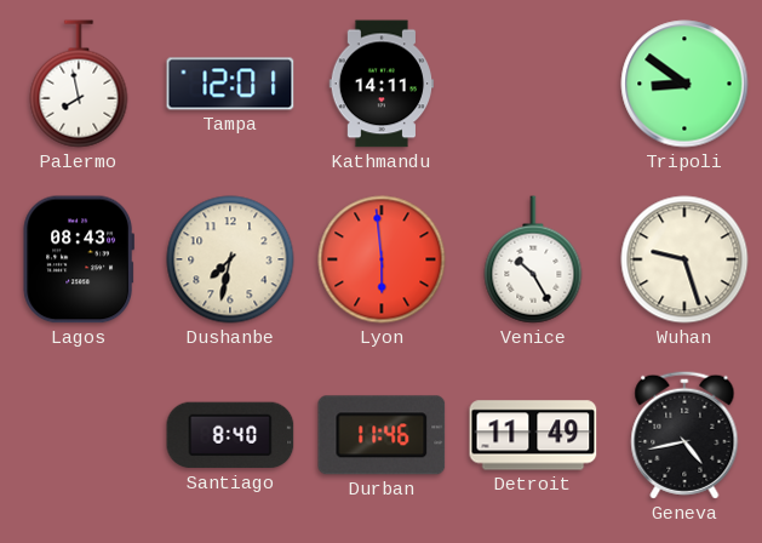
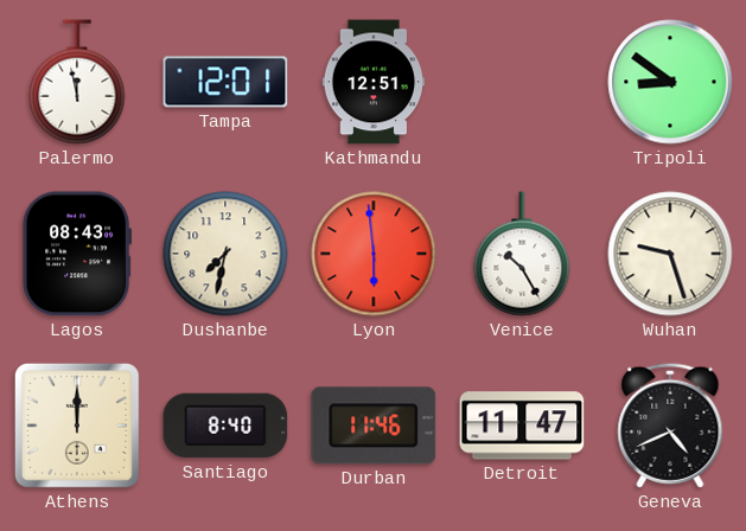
Palermo: 7:58 -> 11:58 (77, 82)
Kathmandu: 14:11 -> 12:51 (374, 82)
Athens: none -> 12:00 (77, 426)
Detroit: 11:49 -> 11:47 (522, 426)
Geneva: 4:43 -> 4:41 (670, 426)
